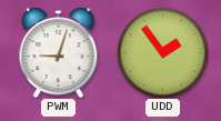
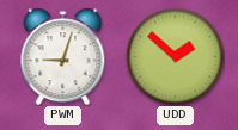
UDD: 1:54 -> 1:52 (175, 56)
